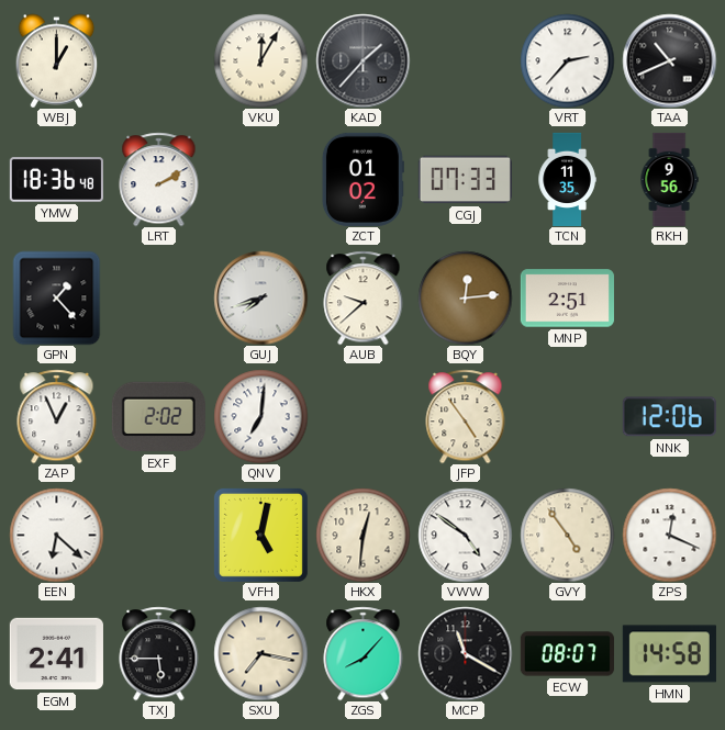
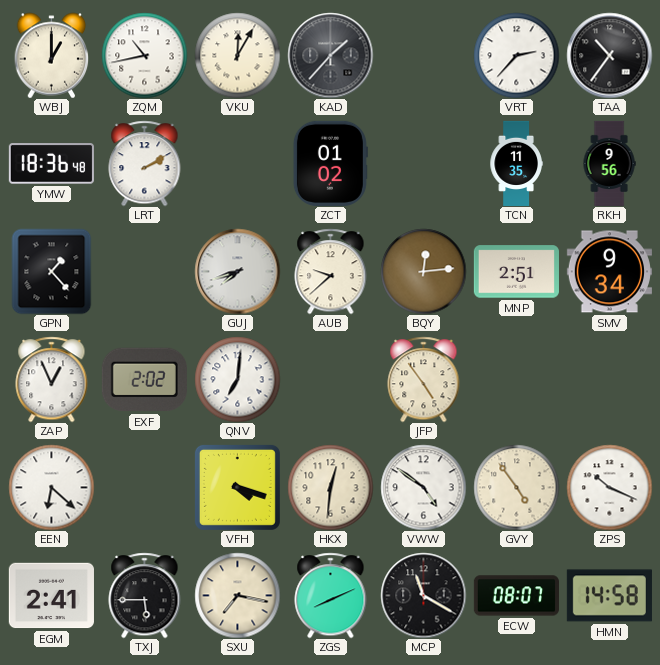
ZQM: none -> 10:43 (144, 55)
TAA: 10:41 -> 10:36 (609, 55)
CGJ: 07:33 -> none (465, 180)
SMV: none -> 9:34 (609, 272)
NNK: 12:06 -> none (669, 417)
VFH: 5:02 -> 4:18 (237, 487)
ZPS: 12:19 -> 10:19 (609, 487)
ZGS: 8:07 -> 8:11 (331, 595)
